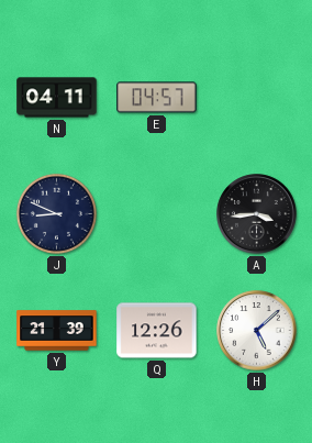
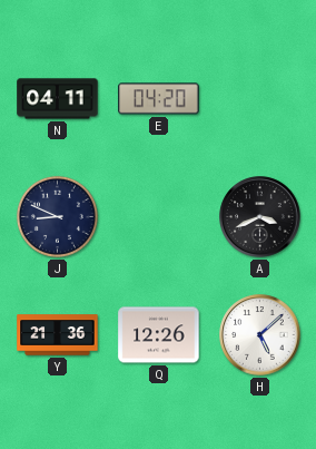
E: 04:57 -> 04:20 (159, 99)
A: 3:44 -> 3:41 (260, 217)
Y: 21:39 -> 21:36 (58, 335)
